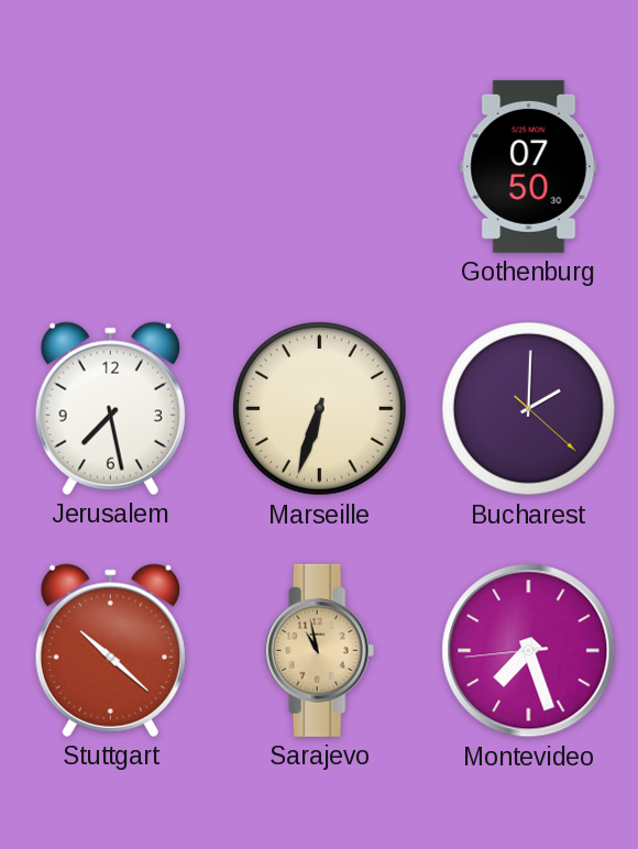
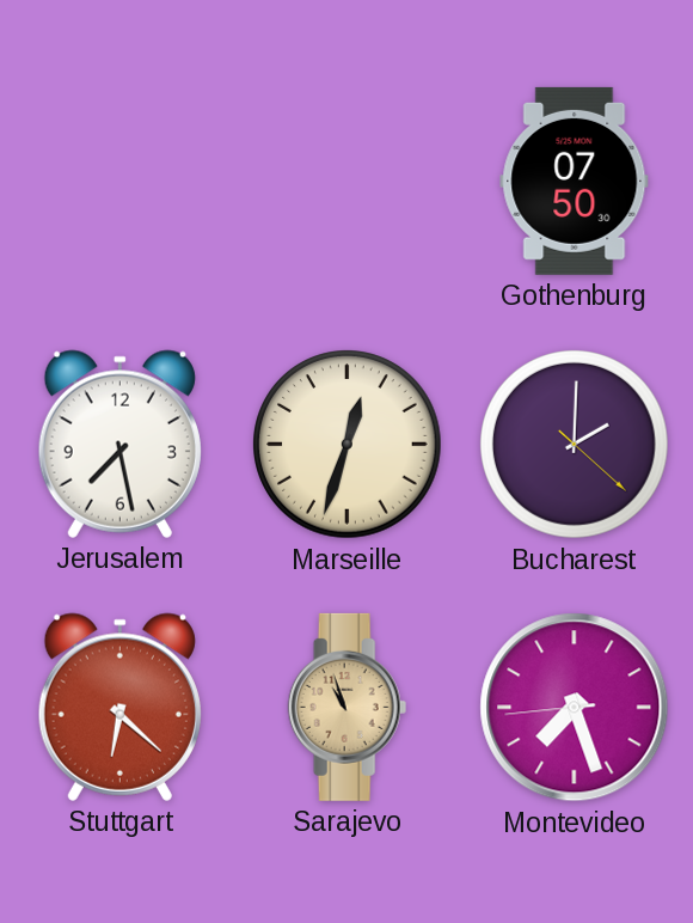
Marseille: 6:33 -> 12:33 (348, 445)
Stuttgart: 10:22 -> 6:22 (119, 707)
Sarajevo: 10:58 -> 10:57 (348, 707)
